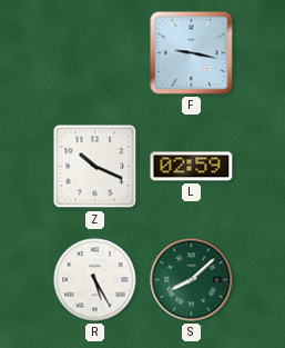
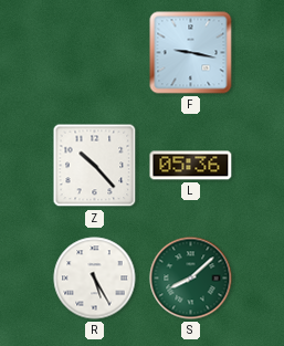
Z: 10:19 -> 10:23 (95, 166)
L: 02:59 -> 05:36 (191, 166)
